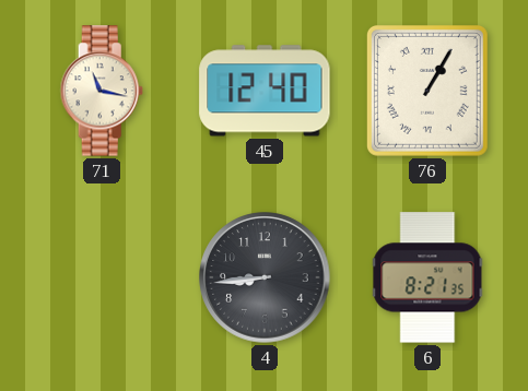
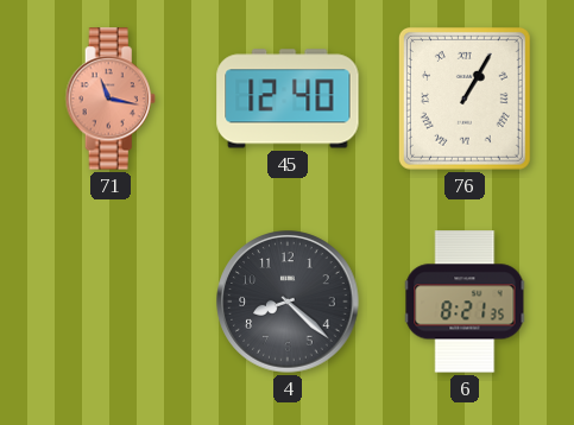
71 dial: cream -> salmon (111, 99)
4: 8:44 -> 8:22 (288, 302)
